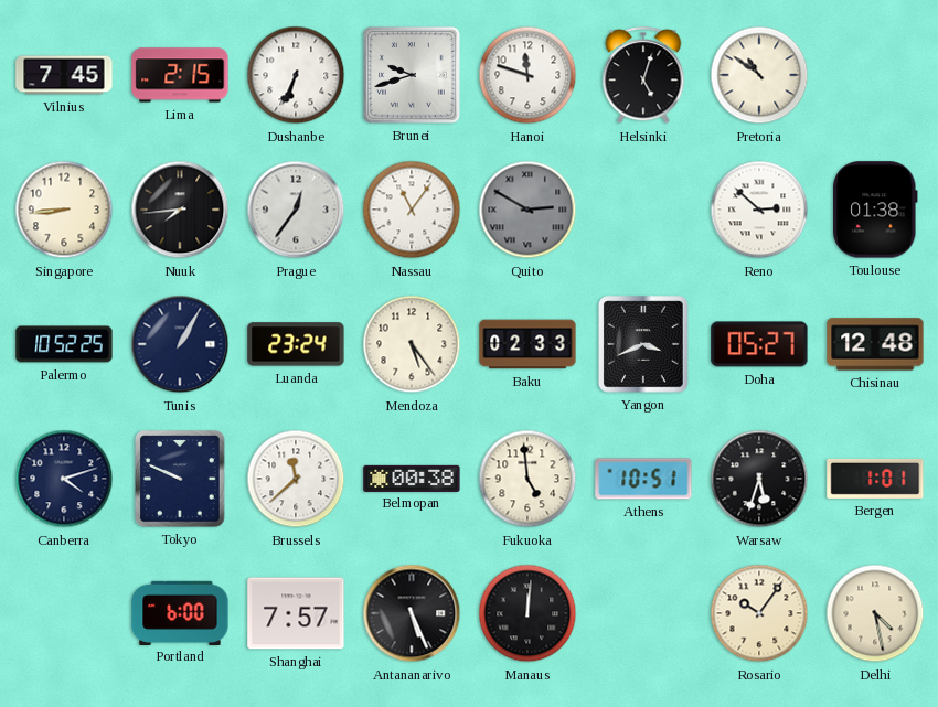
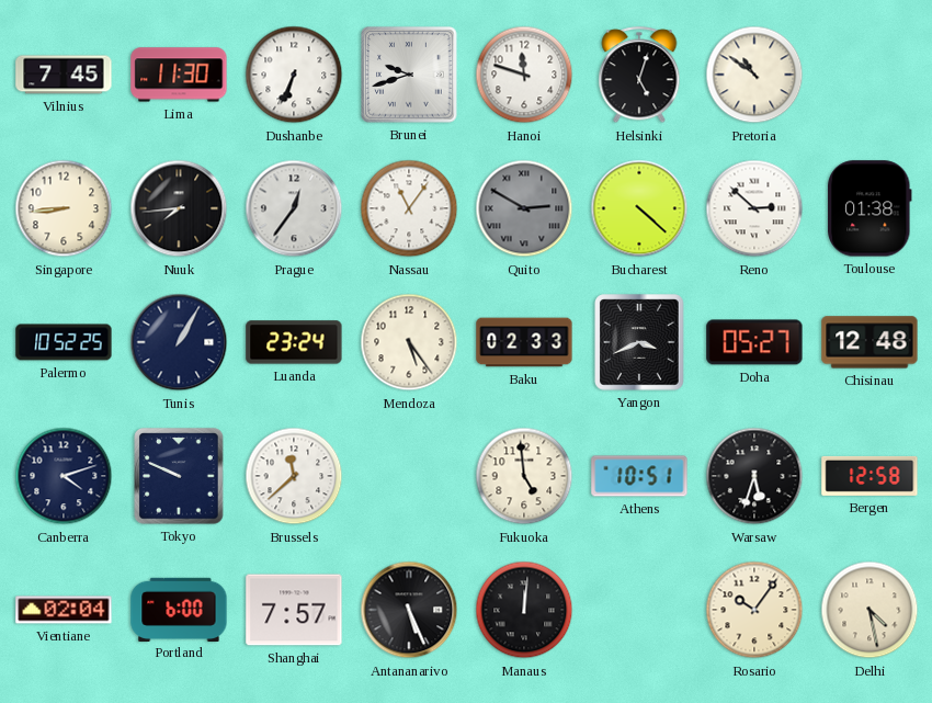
Lima: 2:15 -> 11:30 (179, 75)
Bucharest: none -> 4:22 (639, 208)
Belmopan: 00:38 -> none (412, 478)
Bergen: 1:01 -> 12:58 (870, 476)
Vientiane: none -> 02:04 (64, 610)
